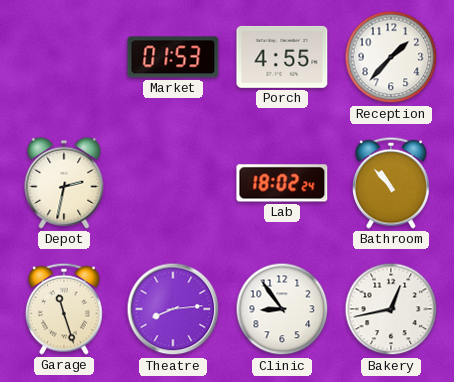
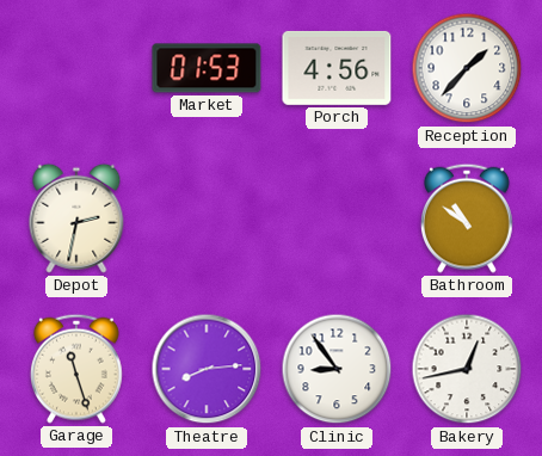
Porch: 4:55 -> 4:56 (337, 68)
Lab: 18:02 -> none (282, 183)
Bathroom: 10:53 -> 10:51 (467, 218)
